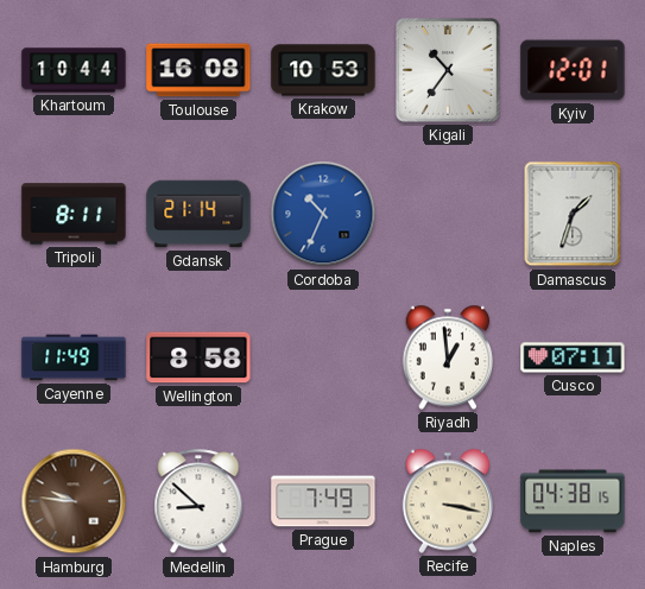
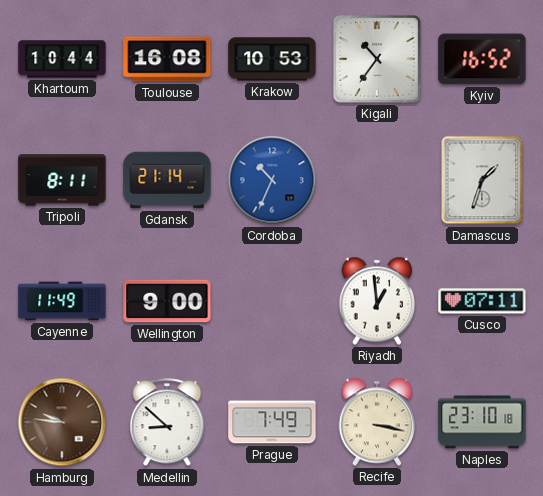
Kyiv: 12:01 -> 16:52 (482, 59)
Wellington: 8:58 -> 9:00 (167, 301)
Naples: 04:38 -> 23:10 (482, 422)
